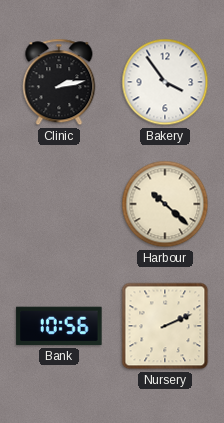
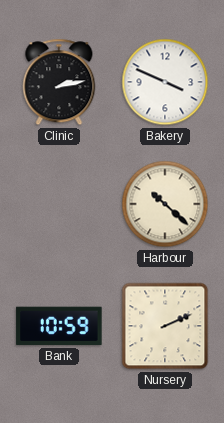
Bakery: 3:54 -> 3:49 (165, 82)
Bank: 10:56 -> 10:59 (59, 326)
